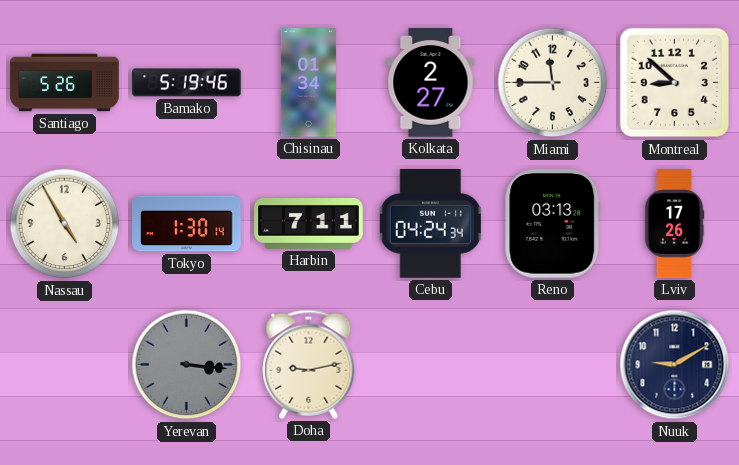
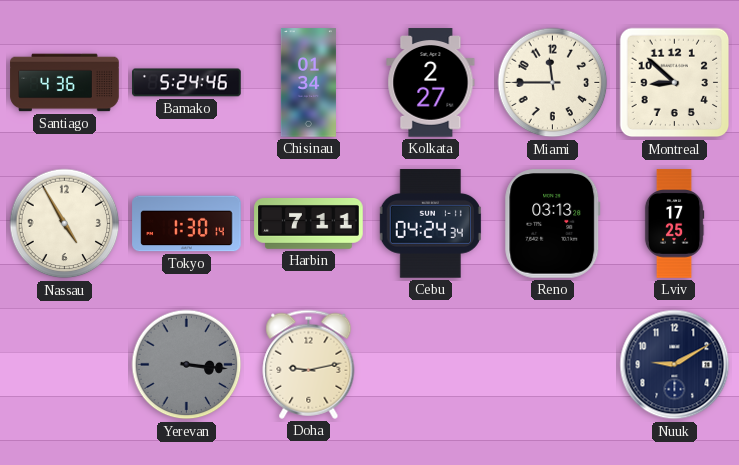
Santiago: 5:26 -> 4:36 (65, 83)
Bamako: 5:19 -> 5:24 (187, 83)
Lviv: 17:26 -> 17:25 (674, 224)
